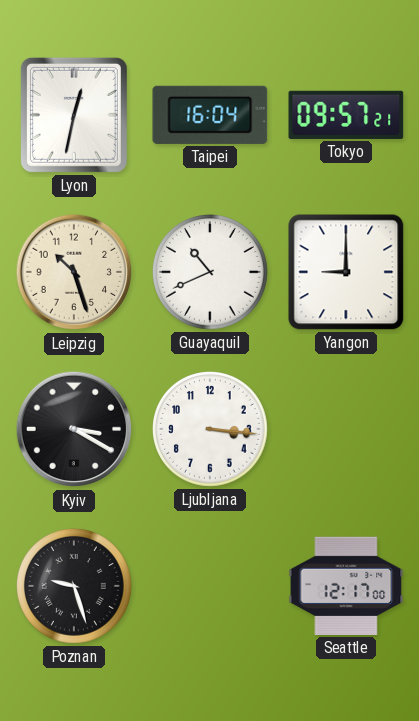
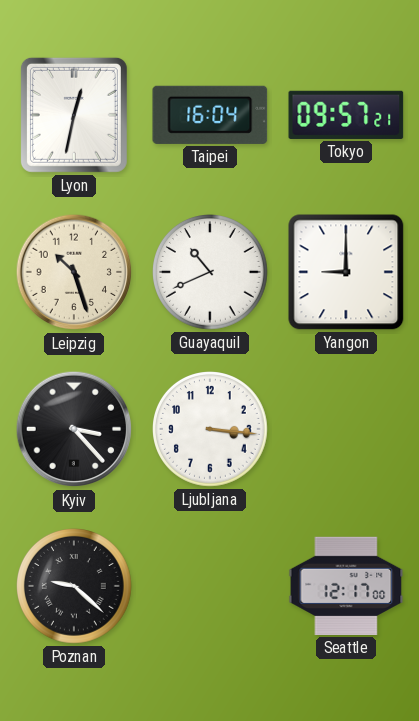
Kyiv: 3:20 -> 3:23 (74, 429)
Poznan: 9:27 -> 9:22 (75, 587)
